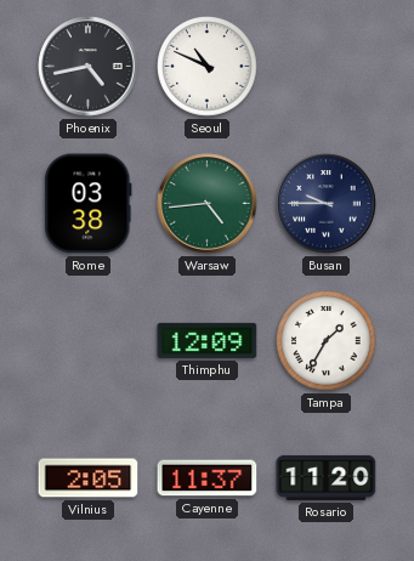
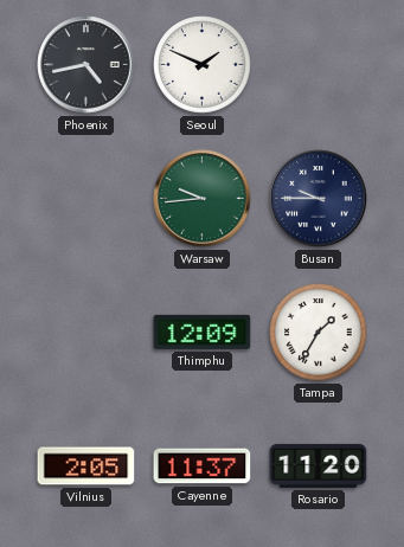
Seoul: 10:49 -> 1:49 (203, 65)
Rome: 03:38 -> none (89, 204)
Warsaw: 4:44 -> 9:44 (203, 199)
